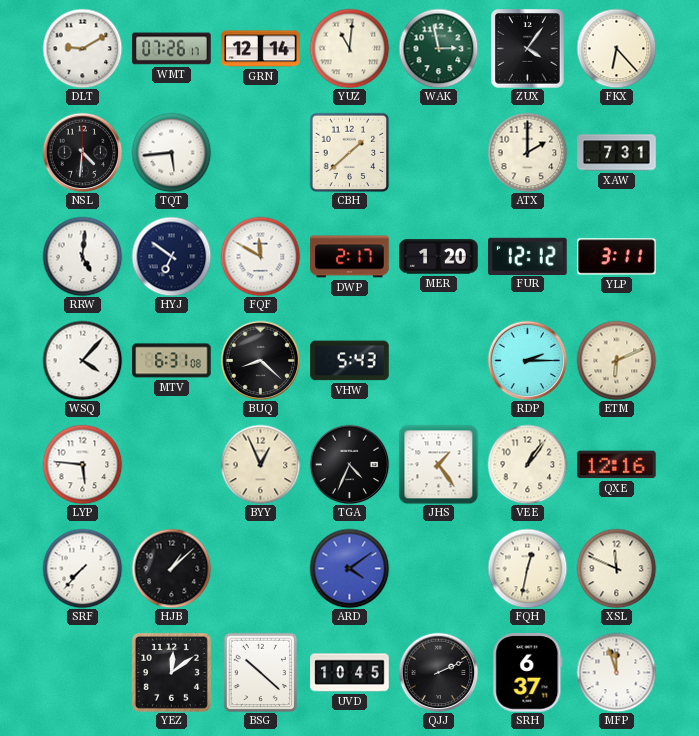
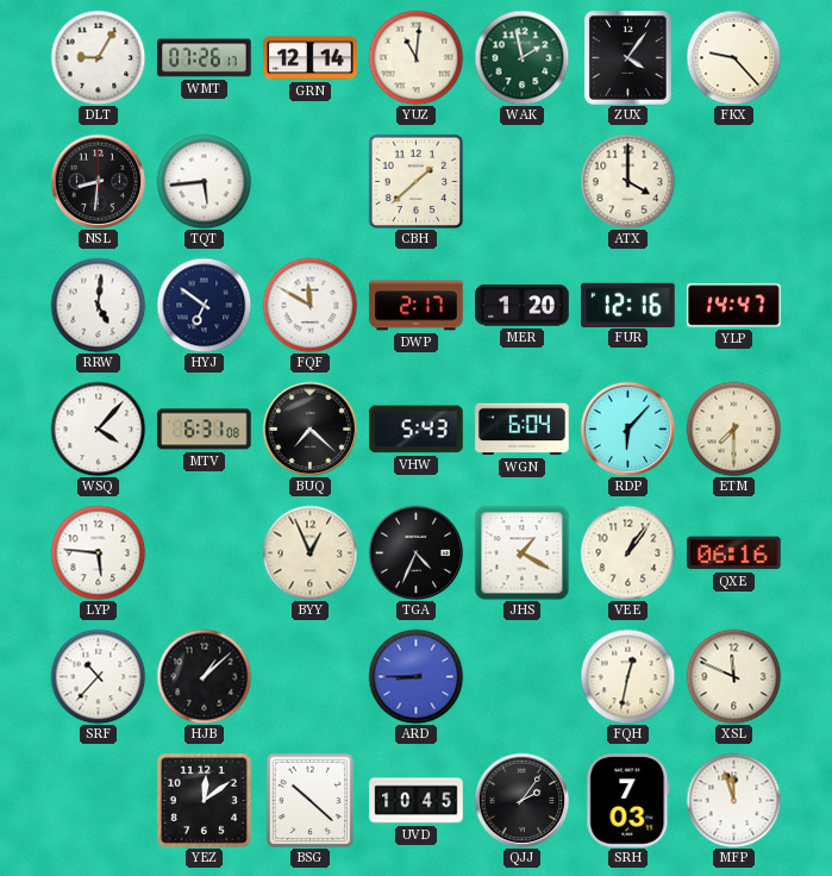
DLT: 9:10 -> 9:05 (98, 57)
WAK: 2:58 -> 1:58 (521, 57)
FKX: 6:23 -> 9:23 (733, 57)
NSL: 4:31 -> 8:31 (98, 181)
ATX: 2:00 -> 4:00 (627, 181)
XAW: 7:31 -> none (617, 153)
FUR: 12:12 -> 12:16 (628, 305)
YLP: 3:11 -> 14:47 (734, 306)
BUQ: 8:22 -> 7:22 (309, 428)
WGN: none -> 6:04 (523, 430)
RDP: 2:15 -> 6:07 (627, 428)
ETM: 6:11 -> 7:30 (733, 428)
JHS: 1:24 -> 1:20 (521, 552)
QXE: 12:16 -> 06:16 (734, 553)
SRF: 7:37 -> 10:37 (98, 676)
ARD: 4:09 -> 8:45 (415, 676)
QJJ: 2:11 -> 2:06 (521, 800)
SRH: 6:37 -> 7:03 (628, 801)
